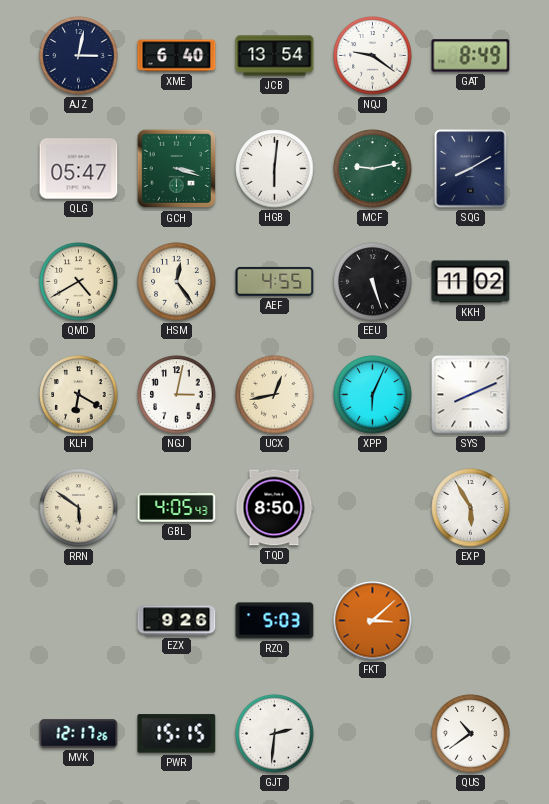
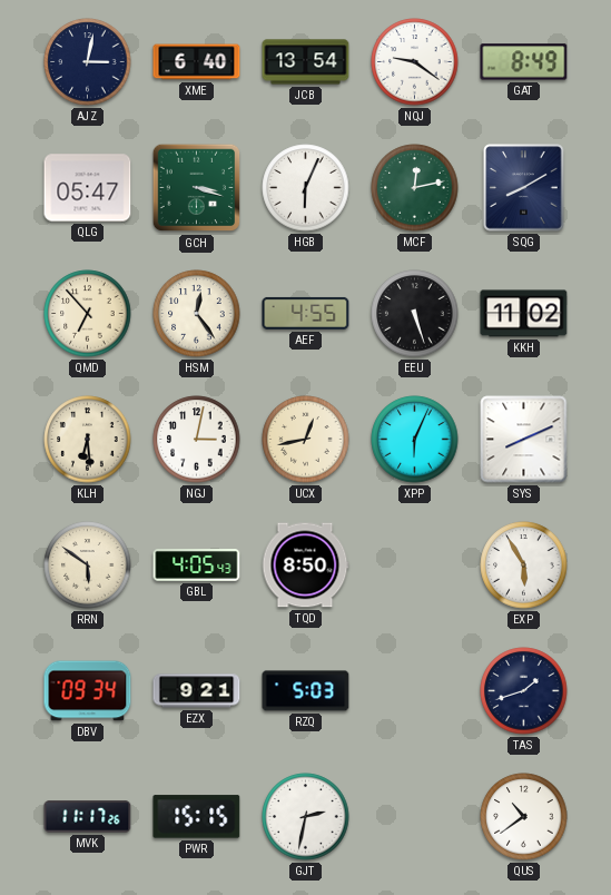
HGB: 6:01 -> 6:04 (306, 188)
MCF: 9:13 -> 12:13 (415, 188)
QMD: 4:40 -> 6:53 (88, 314)
KLH: 6:20 -> 6:29 (88, 440)
DBV: none -> 09:34 (88, 691)
EZX: 9:26 -> 9:21 (197, 691)
FKT: 3:08 -> none (373, 621)
TAS: none -> 1:42 (524, 691)
MVK: 12:17 -> 11:17 (88, 817)
GJT: 2:31 -> 2:32 (306, 817)
